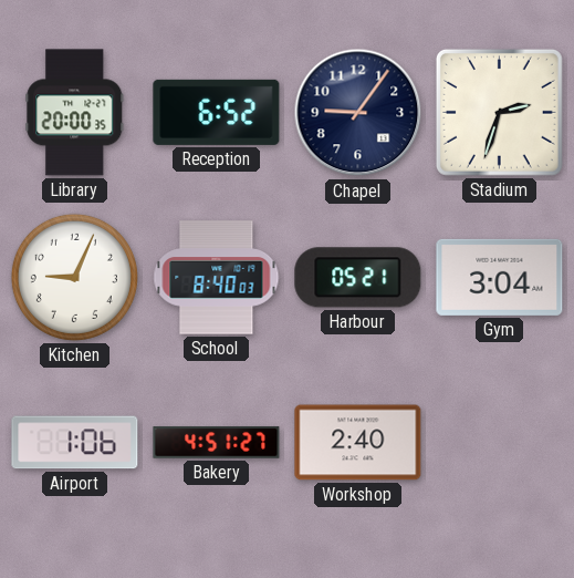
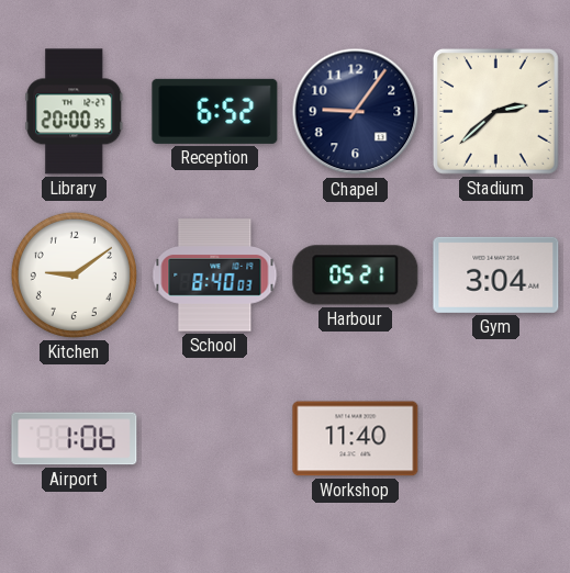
Stadium: 2:33 -> 2:38 (495, 111)
Kitchen: 9:04 -> 9:09 (74, 274)
Bakery: 4:51 -> none (217, 443)
Workshop: 2:40 -> 11:40 (356, 439)
